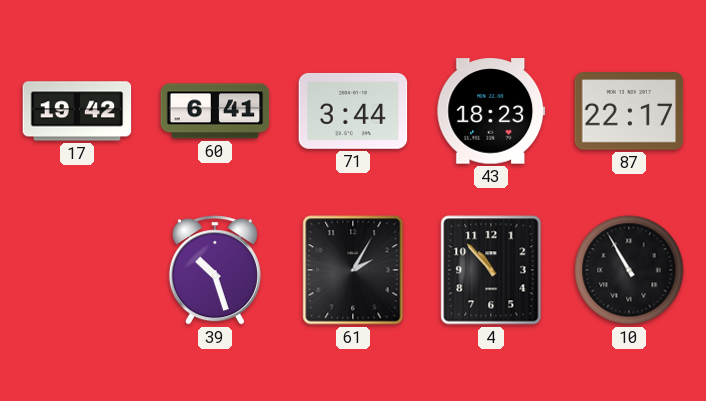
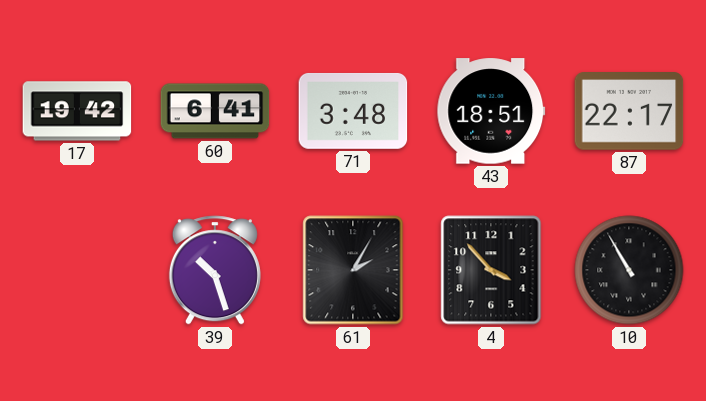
71: 3:44 -> 3:48 (353, 111)
43: 18:23 -> 18:51 (491, 111)
4: 10:53 -> 3:53 (491, 270)
